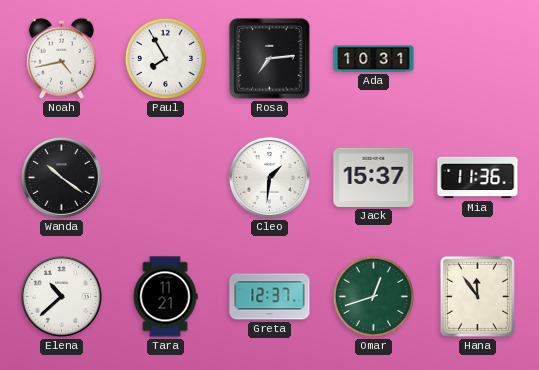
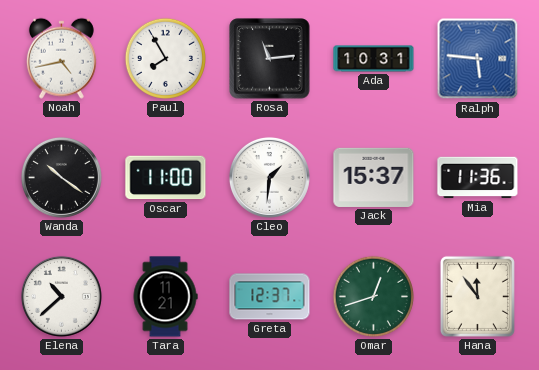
Rosa: 7:14 -> 11:14 (270, 59)
Ralph: none -> 5:46 (478, 59)
Oscar: none -> 11:00 (166, 178)
